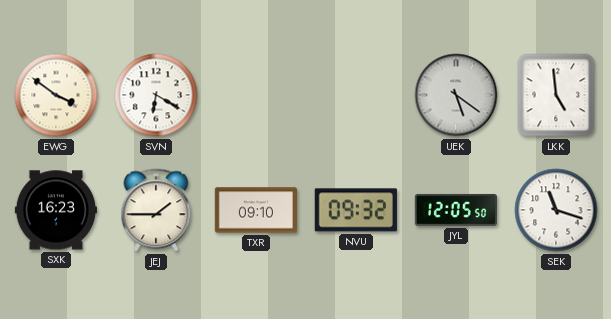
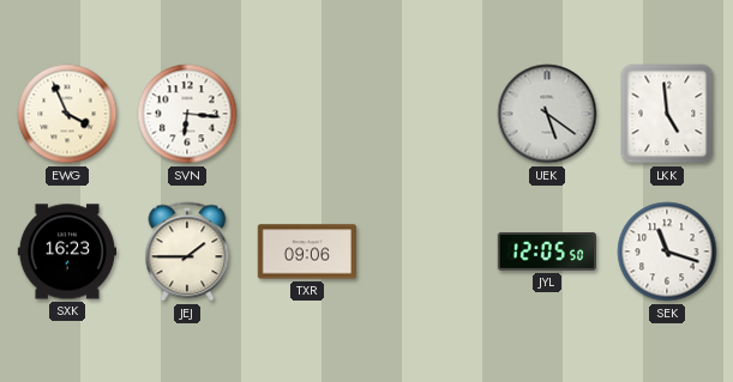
EWG: 3:51 -> 3:56 (67, 114)
SVN: 6:20 -> 6:16 (187, 114)
TXR: 09:10 -> 09:06 (306, 251)
NVU: 09:32 -> none (356, 210)
